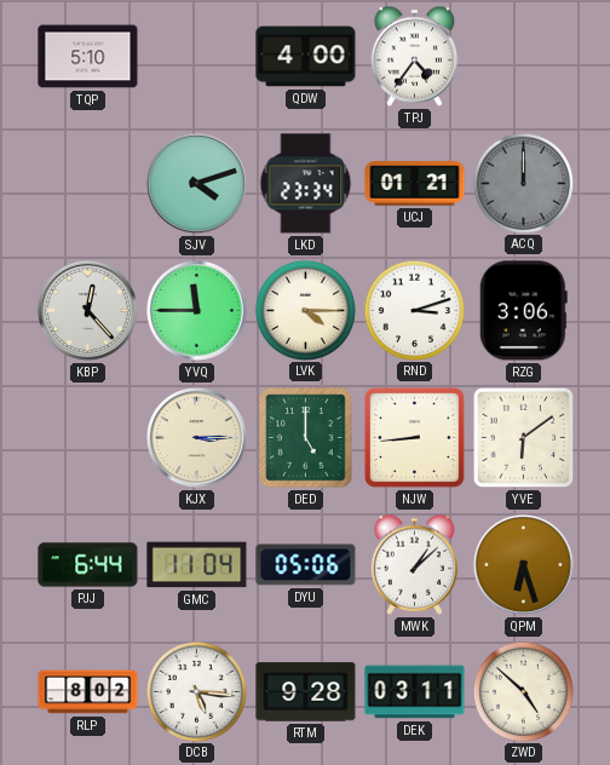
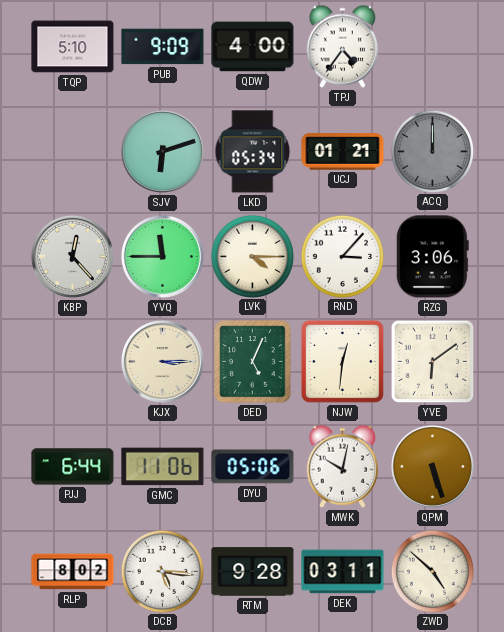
PUB: none -> 9:09 (163, 47)
SJV: 4:12 -> 6:12 (162, 151)
LKD: 23:34 -> 05:34 (253, 152)
RND: 3:12 -> 3:07 (342, 256)
DED: 5:00 -> 5:04 (253, 362)
NJW: 8:44 -> 12:31 (342, 361)
GMC: 11:04 -> 11:06 (163, 467)
MWK: 1:08 -> 10:02 (343, 466)
QPM: 6:27 -> 5:27 (432, 466)
